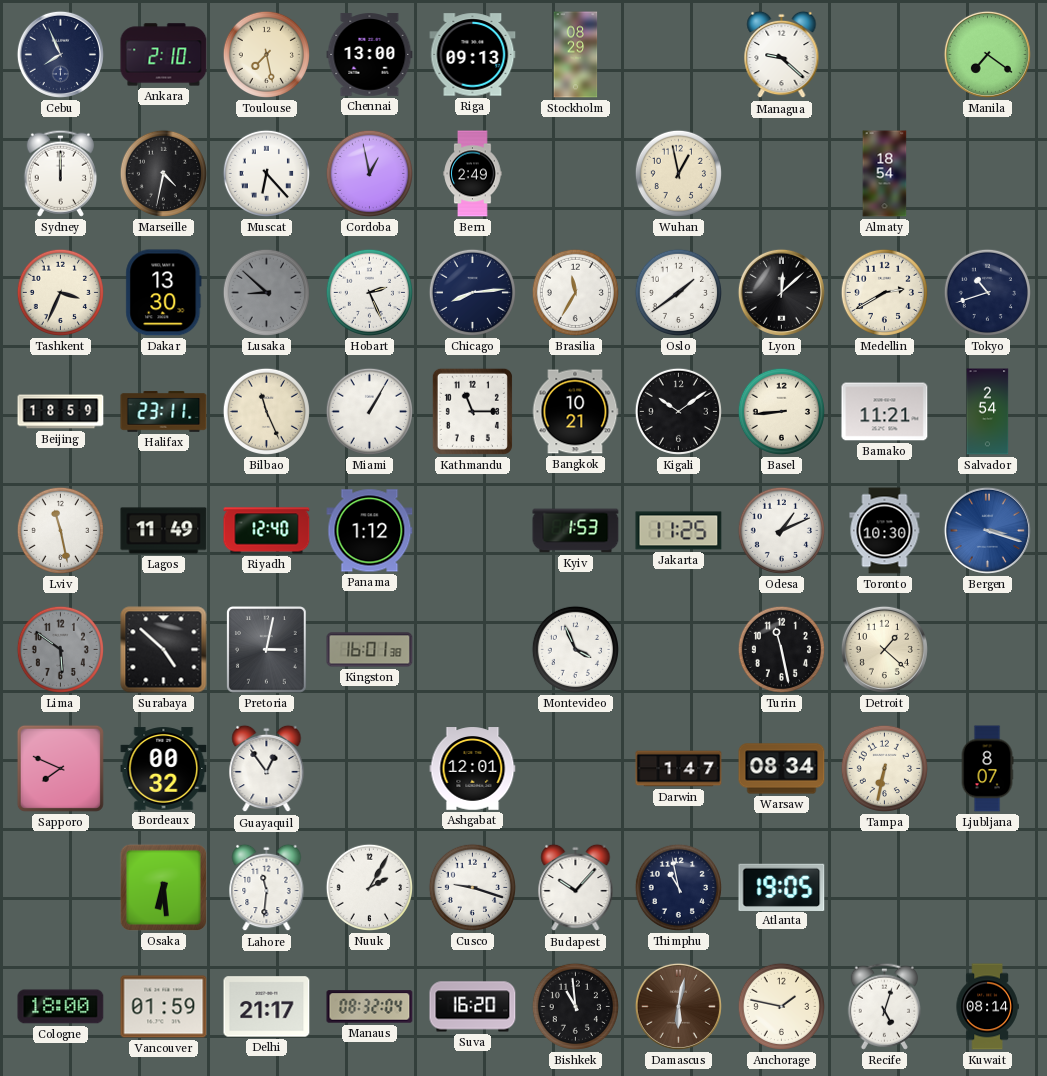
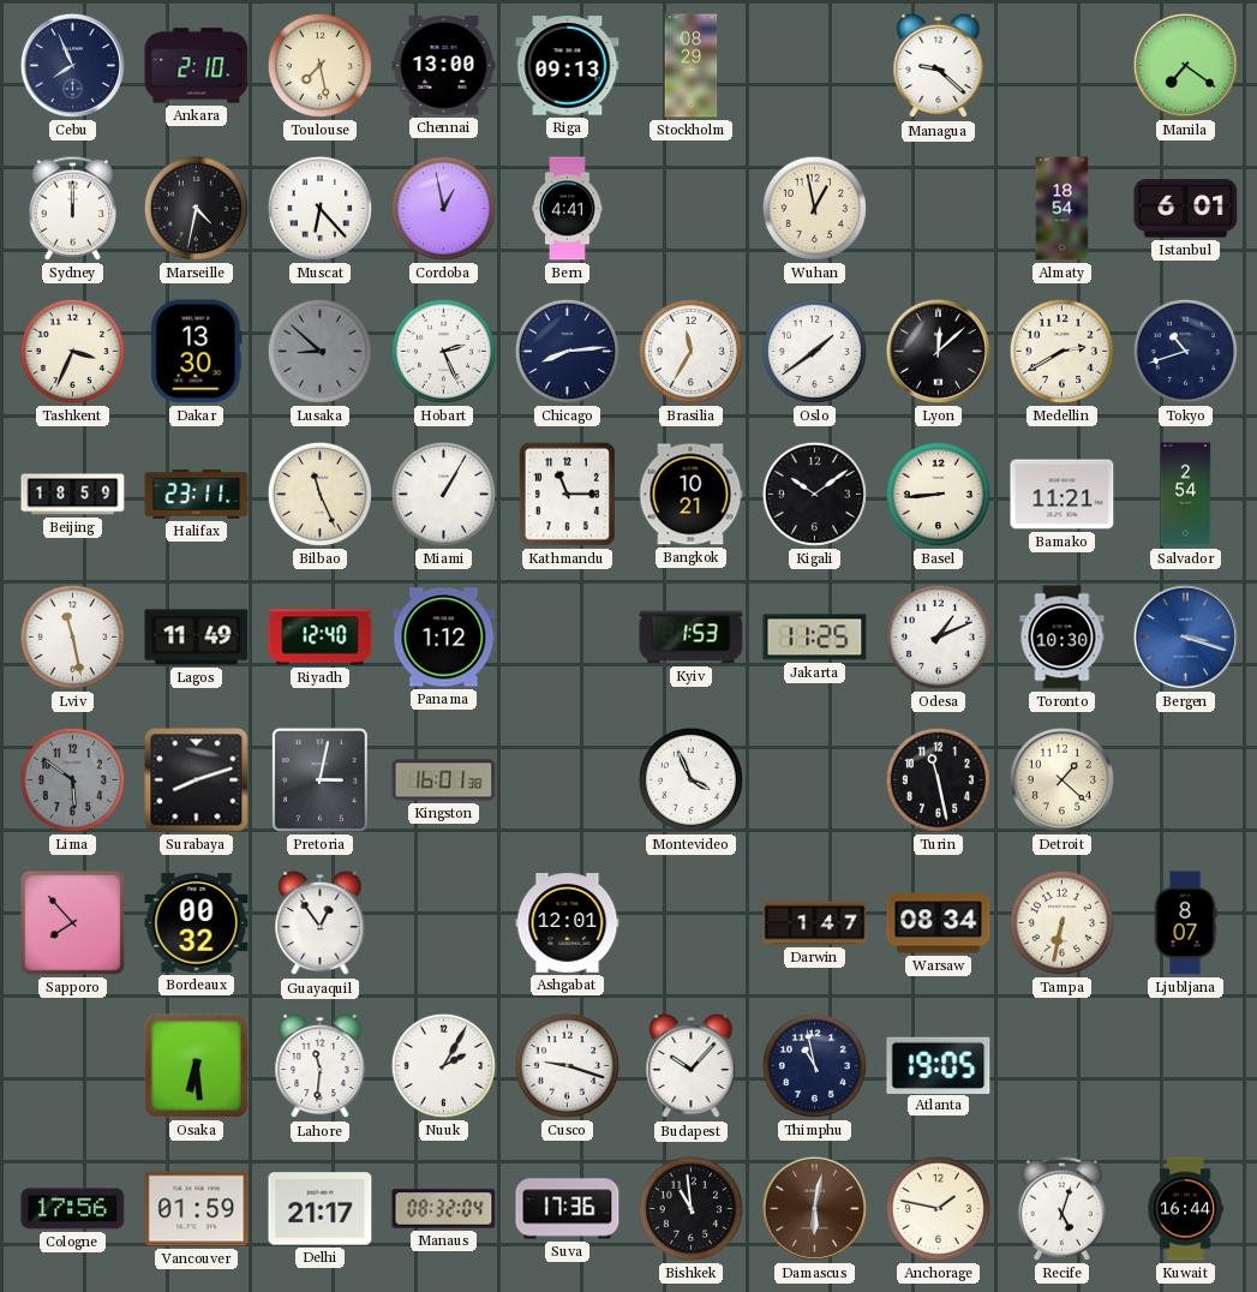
Bern: 2:49 -> 4:41 (568, 209)
Istanbul: none -> 6:01 (1186, 209)
Surabaya: 4:52 -> 8:12 (197, 780)
Sapporo: 7:49 -> 7:53 (72, 922)
Cologne: 18:00 -> 17:56 (73, 1209)
Suva: 16:20 -> 17:36 (568, 1209)
Kuwait: 08:14 -> 16:44 (1185, 1209)
